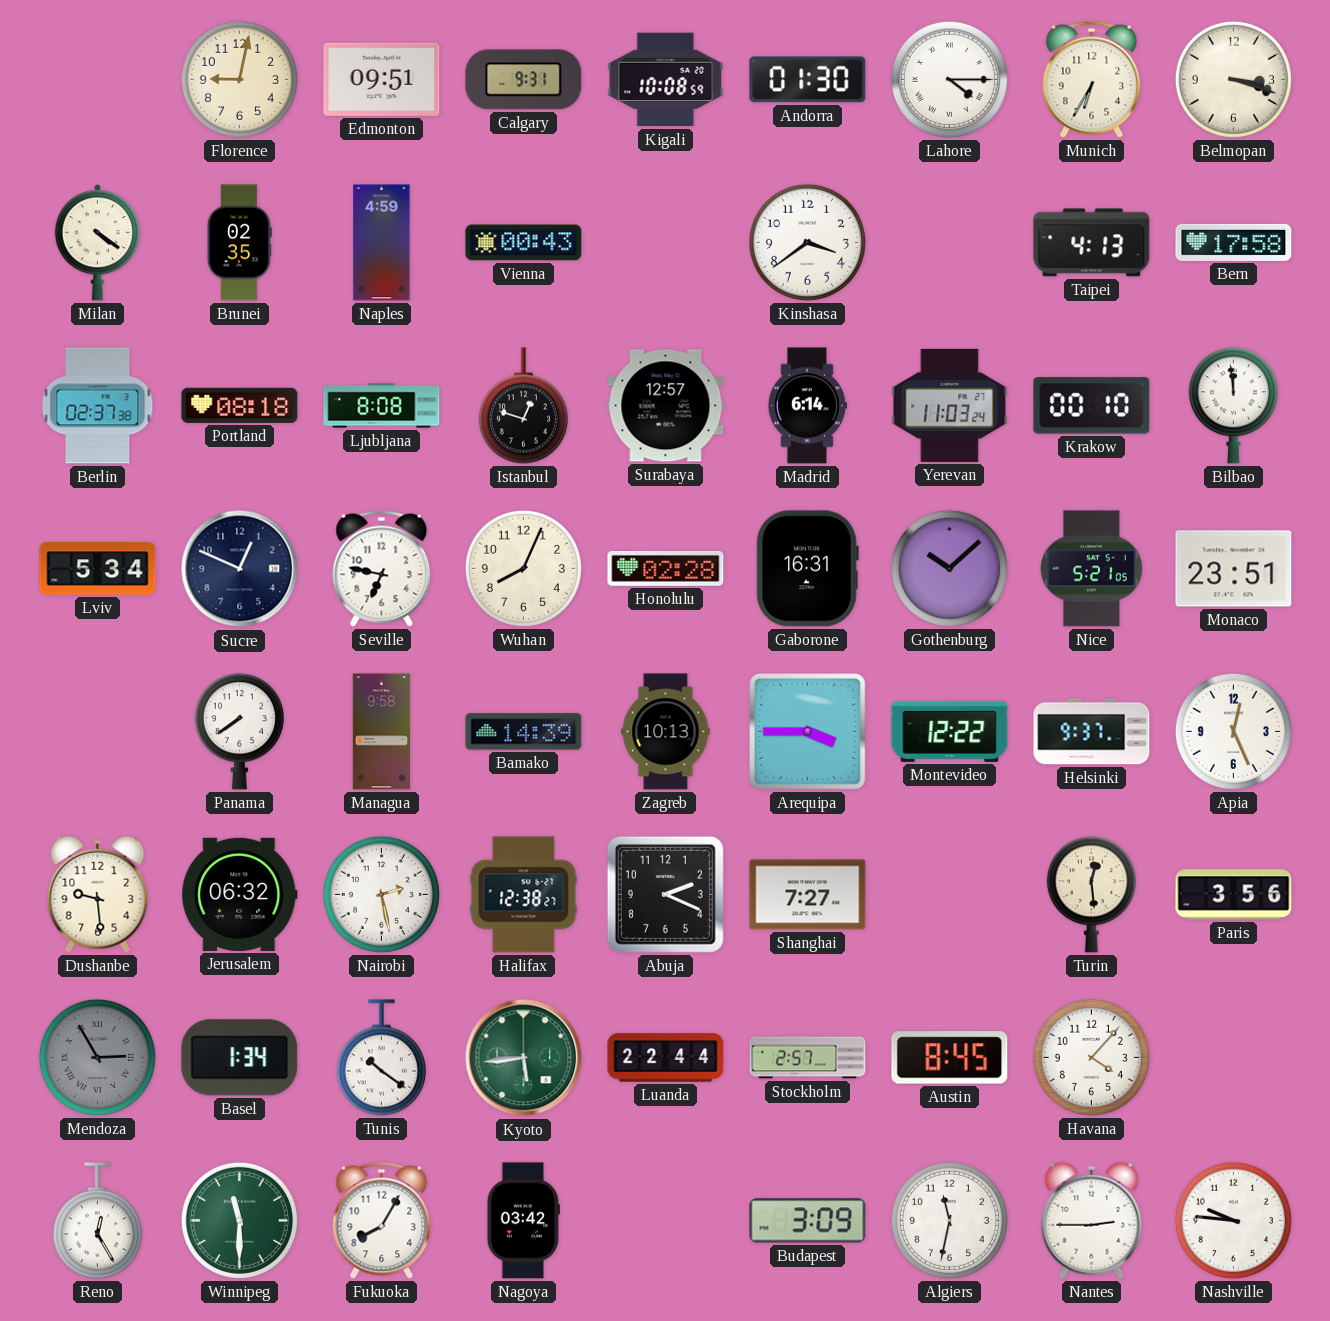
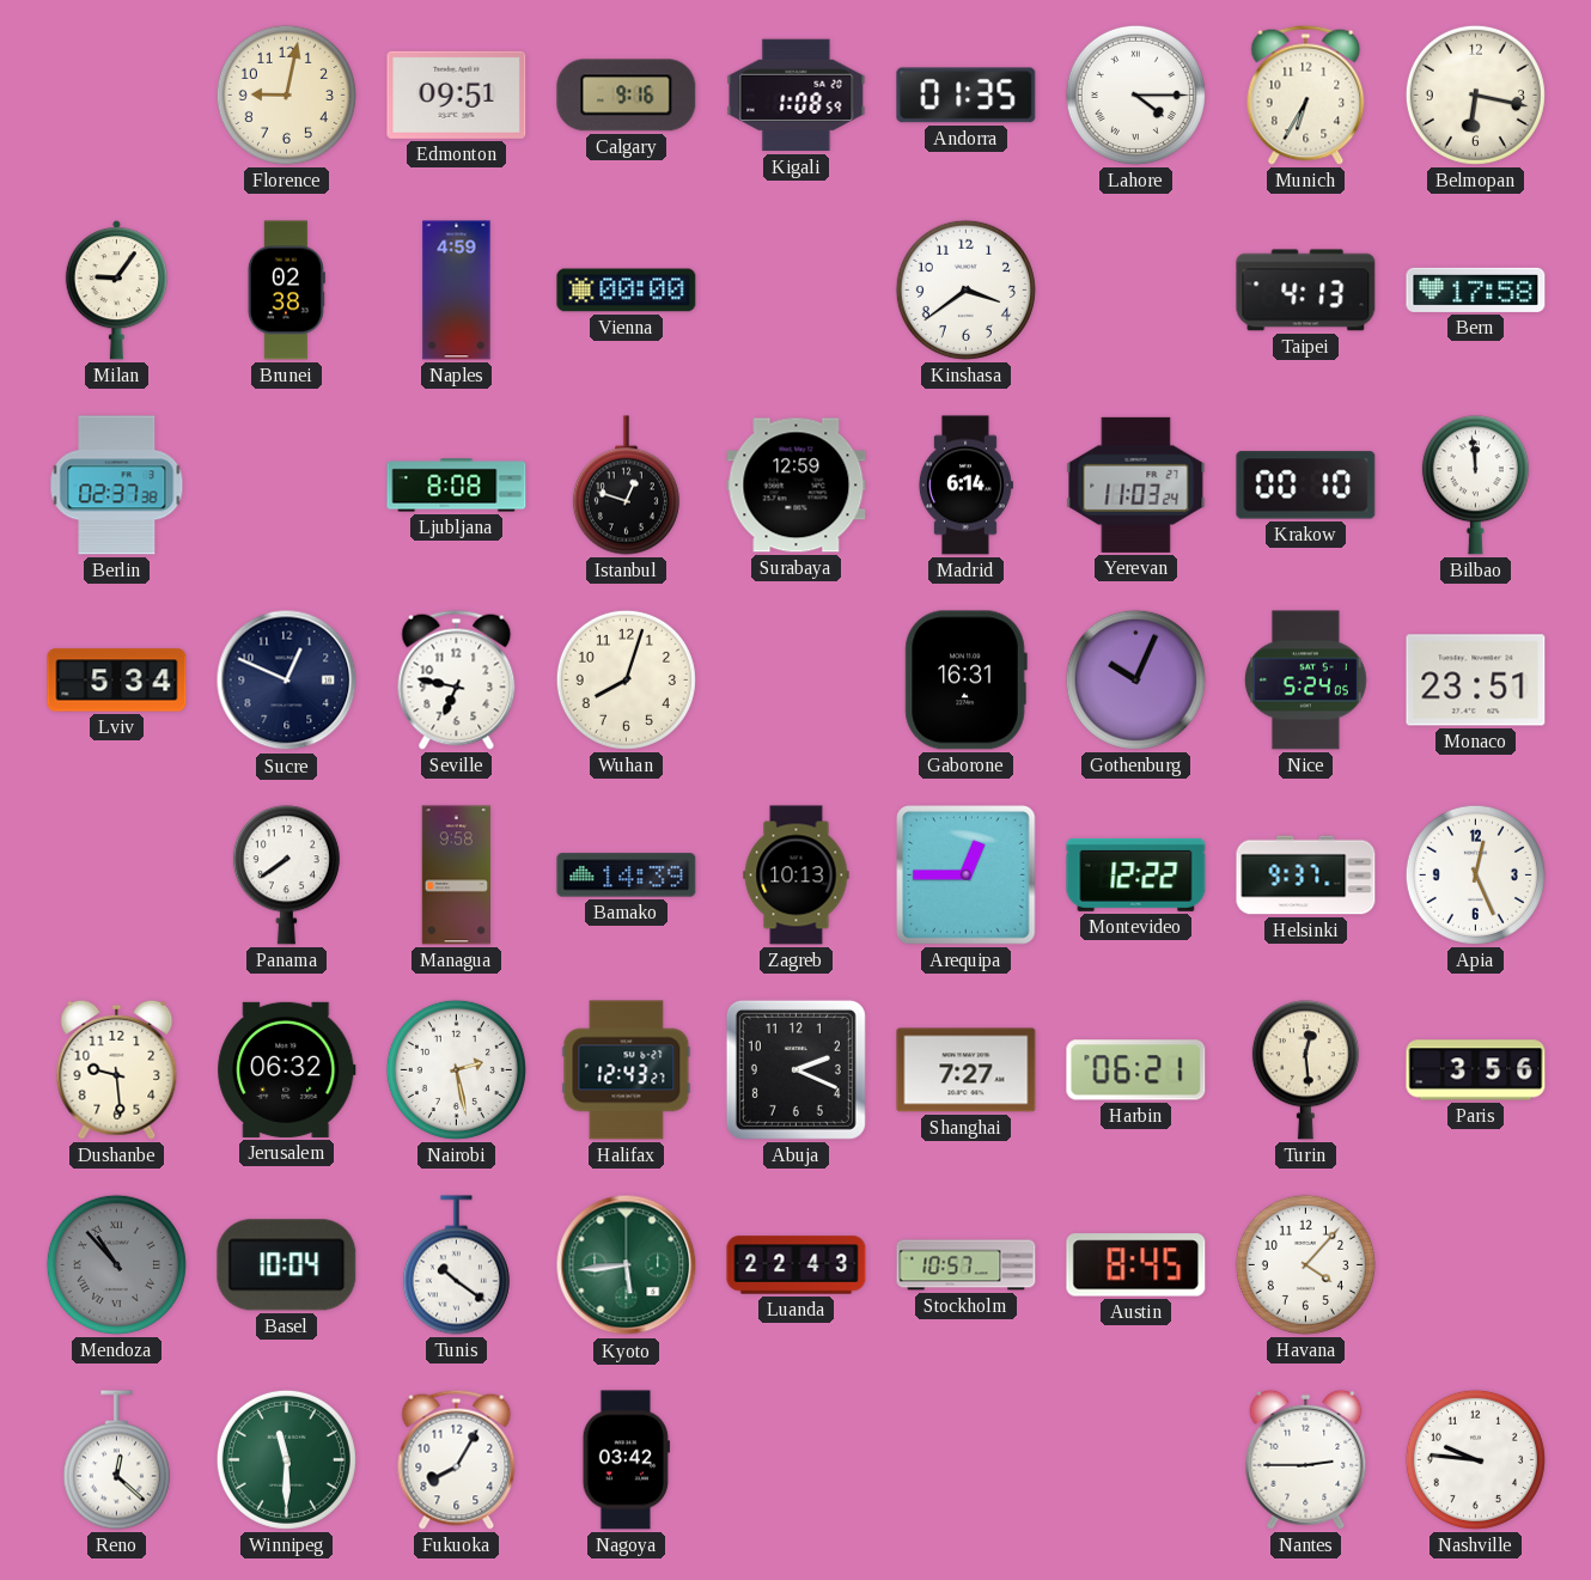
Calgary: 9:31 -> 9:16 (627, 96)
Kigali: 10:08 -> 1:08 (797, 96)
Andorra: 01:30 -> 01:35 (967, 96)
Belmopan: 3:18 -> 6:17 (1475, 94)
Milan: 4:21 -> 9:06 (116, 291)
Brunei: 02:35 -> 02:38 (286, 291)
Vienna: 00:43 -> 00:00 (627, 291)
Portland: 08:18 -> none (240, 405)
Surabaya: 12:57 -> 12:59 (797, 486)
Wuhan: 8:04 -> 8:03 (626, 679)
Honolulu: 02:28 -> none (666, 569)
Gothenburg: 10:08 -> 10:04 (1135, 679)
Nice: 5:21 -> 5:24 (1305, 681)
Arequipa: 3:45 -> 12:45 (967, 876)
Halifax: 12:38 -> 12:43 (627, 1070)
Harbin: none -> 06:21 (1136, 1070)
Mendoza: 2:55 -> 10:53 (116, 1264)
Basel: 1:34 -> 10:04 (287, 1265)
Luanda: 22:44 -> 22:43 (797, 1265)
Stockholm: 2:57 -> 10:57 (967, 1265)
Reno: 12:25 -> 12:22 (116, 1460)
Budapest: 3:09 -> none (808, 1221)
Algiers: 11:32 -> none (949, 1220)
